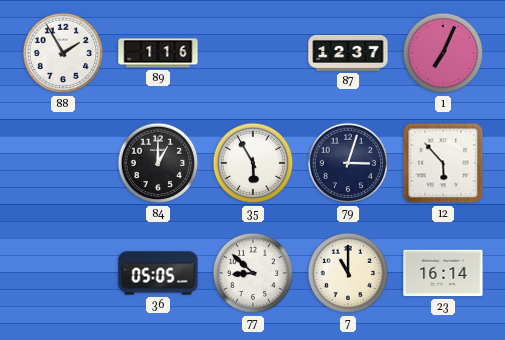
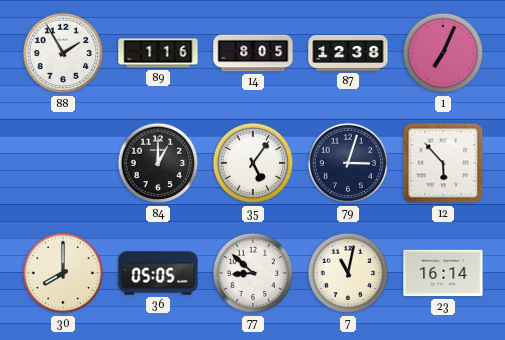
14: none -> 8:05 (253, 53)
87: 12:37 -> 12:38 (348, 53)
35: 5:55 -> 5:06 (253, 163)
30: none -> 8:00 (63, 273)
7: 11:00 -> 11:02 (348, 273)
